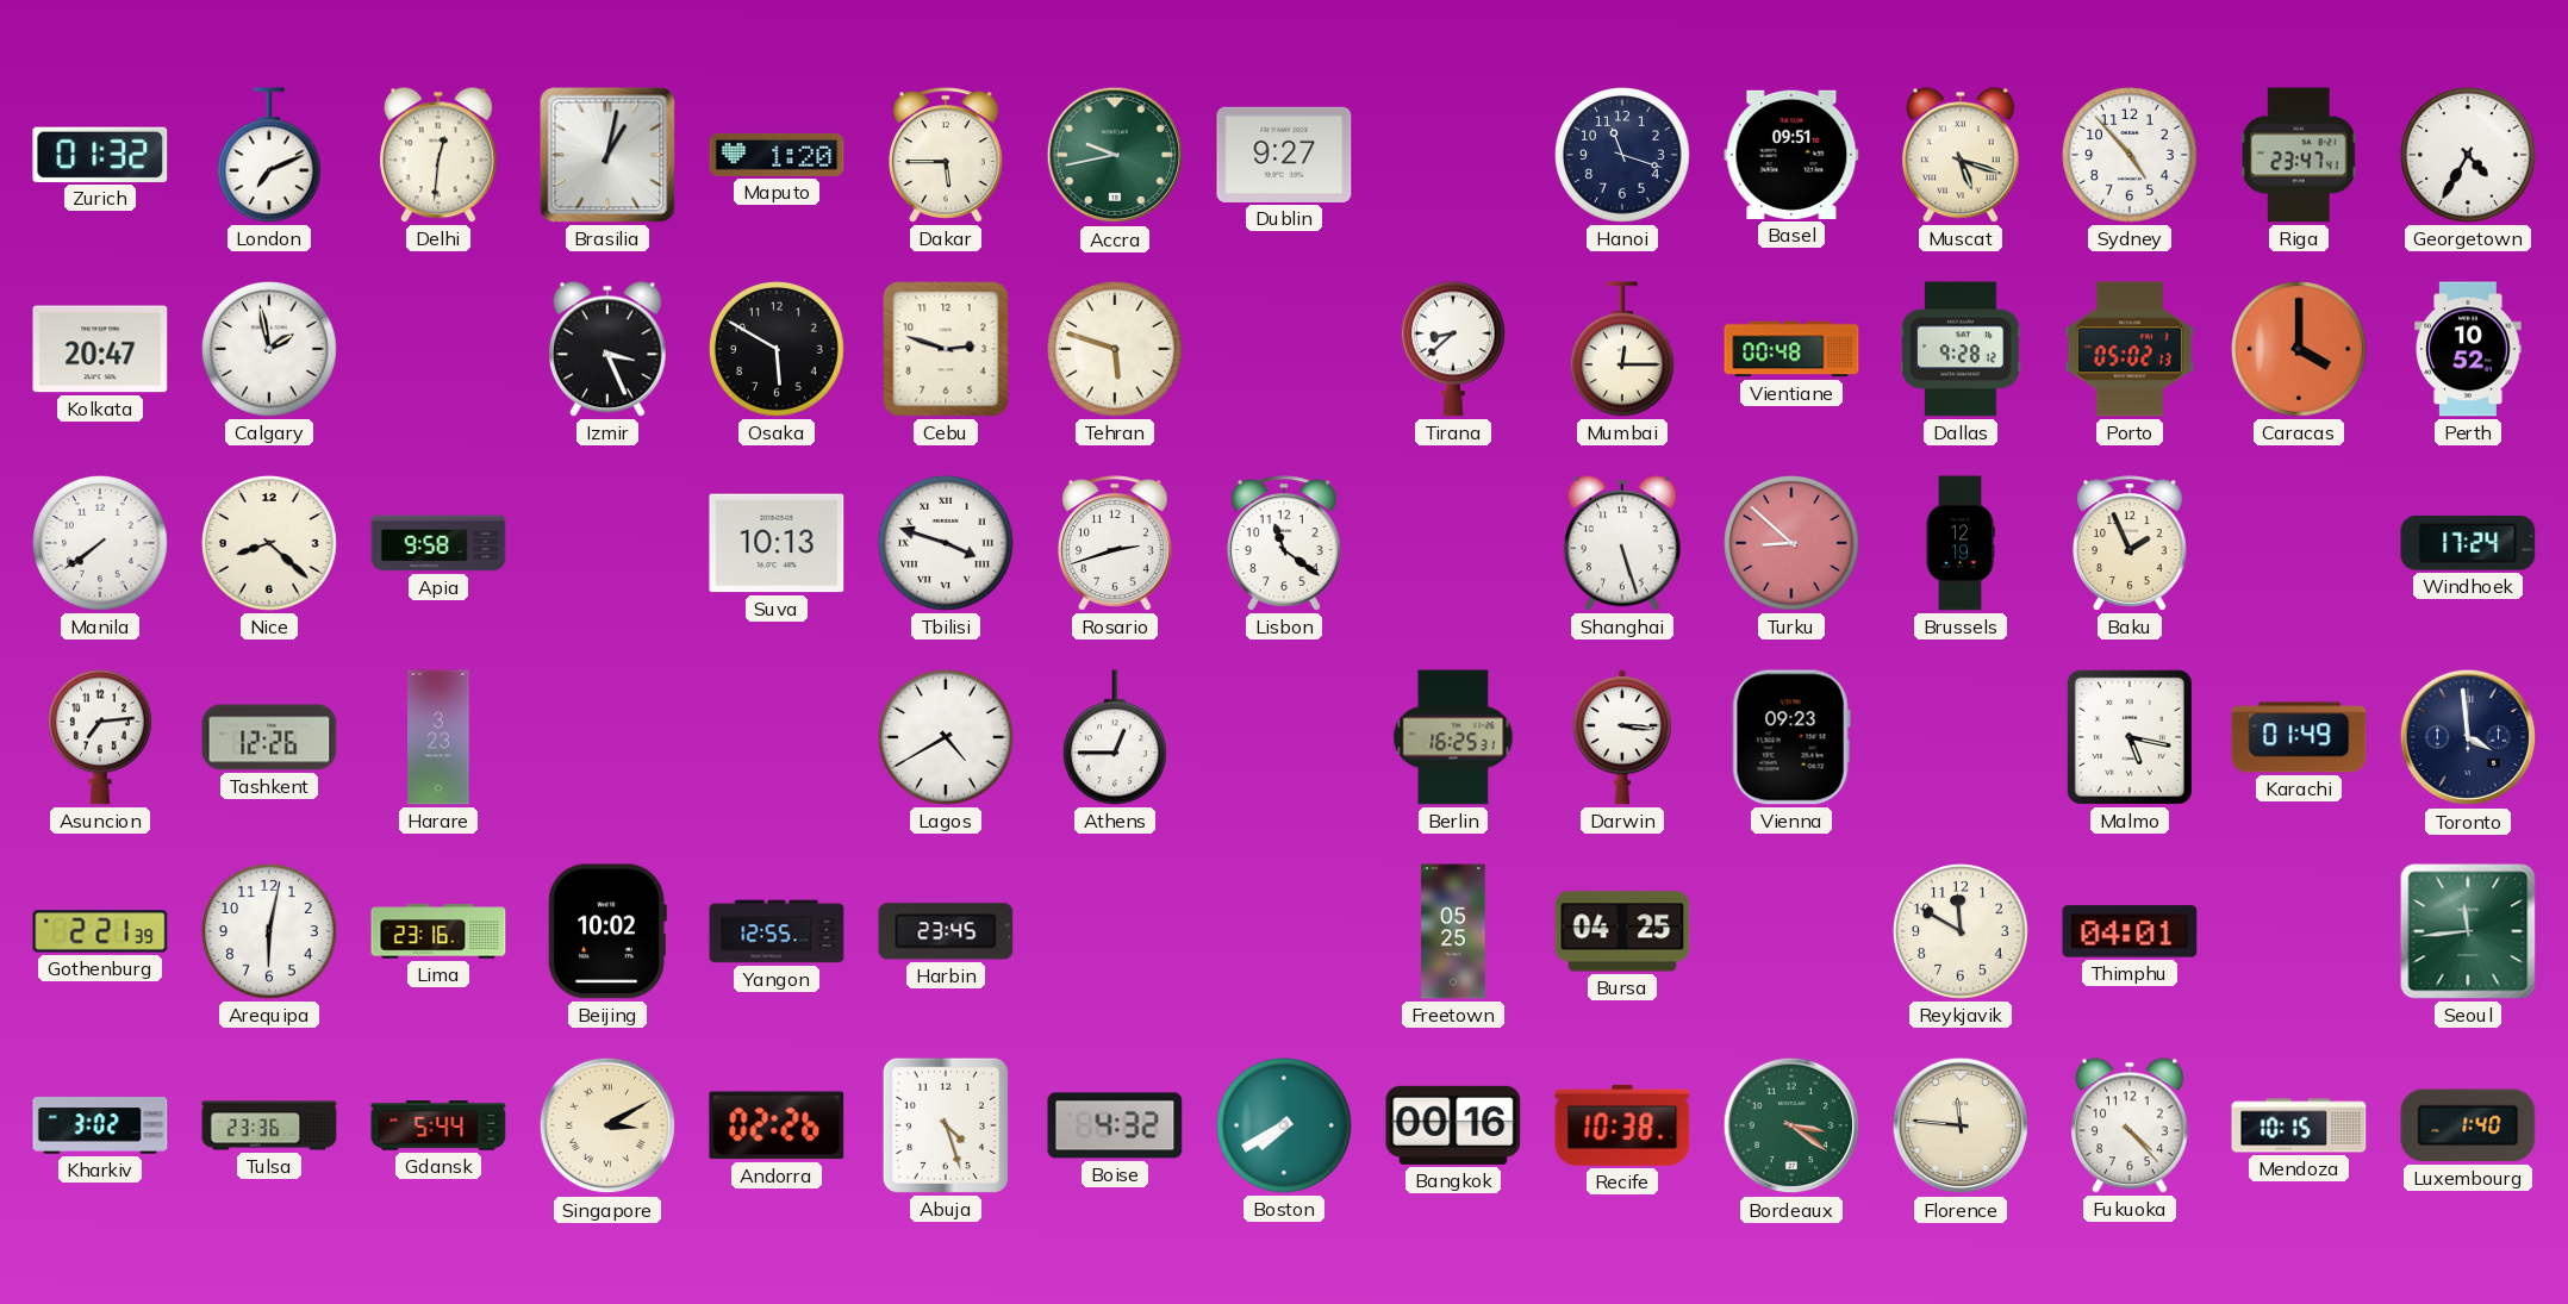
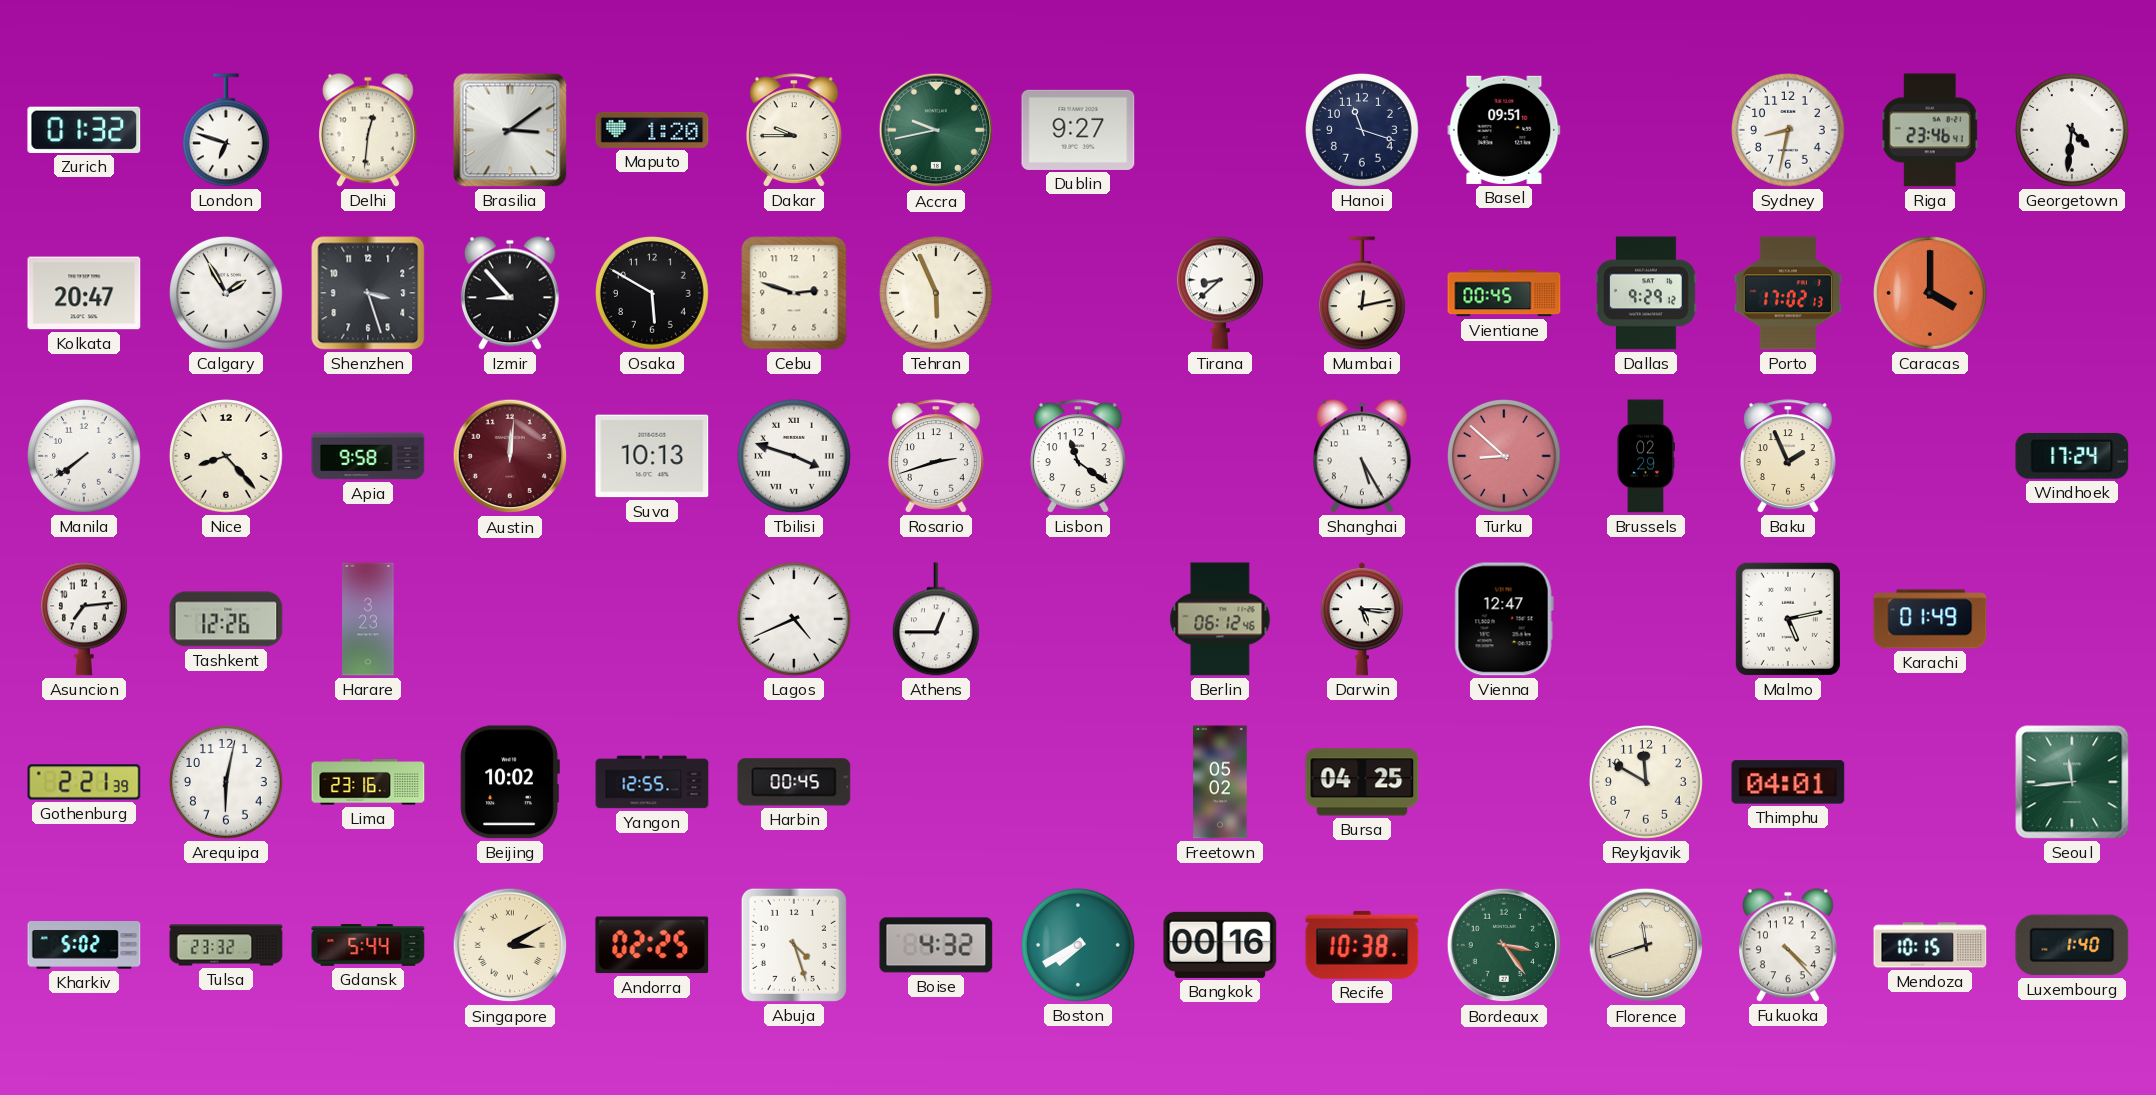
London: 7:11 -> 6:48 (226, 130)
Brasilia: 1:02 -> 3:09 (510, 130)
Dakar: 5:45 -> 9:45 (795, 130)
Muscat: 5:18 -> none (1961, 155)
Sydney: 4:53 -> 8:32 (1789, 131)
Riga: 23:47 -> 23:46 (1930, 130)
Georgetown: 4:35 -> 4:31 (2073, 131)
Calgary: 1:58 -> 1:55 (227, 294)
Shenzhen: none -> 3:27 (368, 293)
Izmir: 3:26 -> 8:53 (510, 293)
Tehran: 5:48 -> 5:56 (937, 294)
Mumbai: 12:15 -> 12:13 (1362, 293)
Vientiane: 00:48 -> 00:45 (1504, 293)
Dallas: 9:28 -> 9:29 (1646, 293)
Porto: 05:02 -> 17:02 (1788, 293)
Perth: 10:52 -> none (2468, 349)
Nice: 8:22 -> 8:23 (227, 457)
Austin: none -> 12:01 (510, 456)
Shanghai: 5:27 -> 5:25 (1362, 456)
Brussels: 12:19 -> 02:29 (1646, 456)
Lagos: 4:40 -> 4:41 (795, 620)
Berlin: 16:25 -> 06:12 (1220, 619)
Darwin: 3:16 -> 5:16 (1362, 619)
Vienna: 09:23 -> 12:47 (1504, 619)
Malmo: 5:17 -> 5:13 (1788, 619)
Toronto: 3:59 -> none (2468, 737)
Harbin: 23:45 -> 00:45 (794, 782)
Freetown: 05:25 -> 05:02 (1220, 782)
Kharkiv: 3:02 -> 5:02 (84, 945)
Tulsa: 23:36 -> 23:32 (226, 945)
Andorra: 02:26 -> 02:25 (652, 945)
Bordeaux: 3:21 -> 3:24 (1504, 945)
Florence: 11:46 -> 11:42 (1646, 945)
